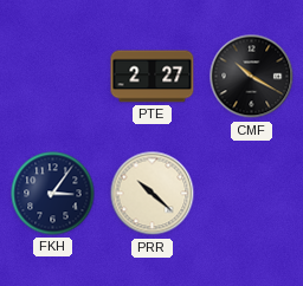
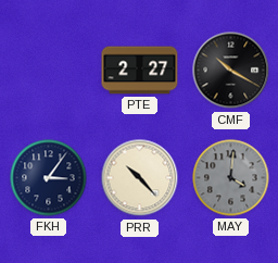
PRR: 10:22 -> 10:23 (140, 178)
MAY: none -> 4:01 (231, 178)
